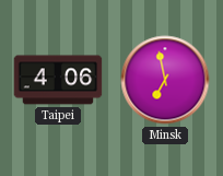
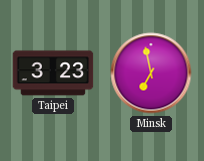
Taipei: 4:06 -> 3:23 (53, 73)
